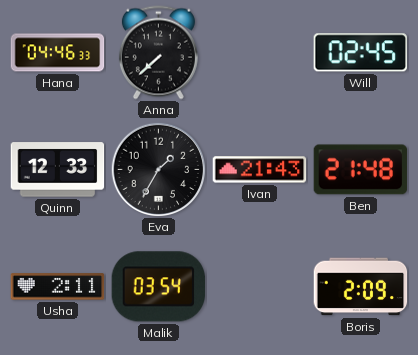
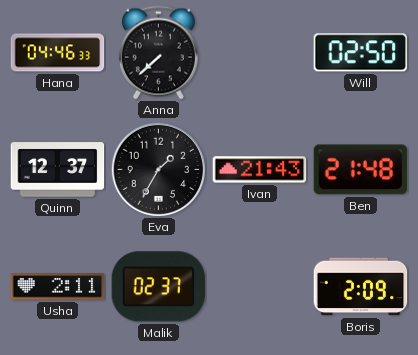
Will: 02:45 -> 02:50 (360, 53)
Quinn: 12:33 -> 12:37 (58, 170)
Malik: 03:54 -> 02:37 (159, 287)
